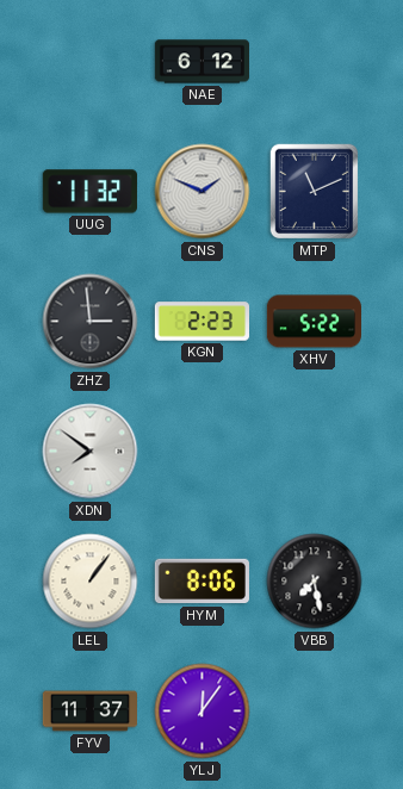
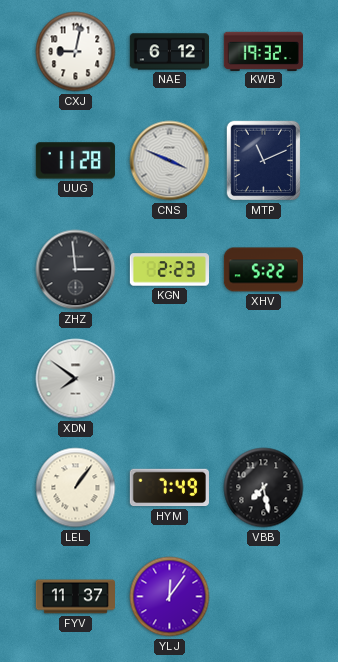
CXJ: none -> 9:02 (76, 52)
KWB: none -> 19:32 (263, 51)
UUG: 11:32 -> 11:28 (75, 161)
CNS: 1:49 -> 3:49 (170, 161)
HYM: 8:06 -> 7:49 (169, 488)
